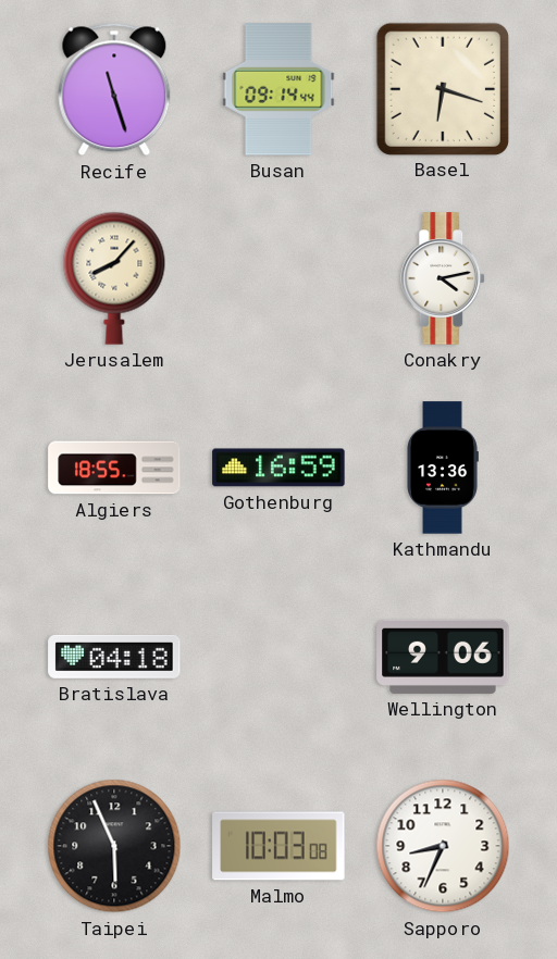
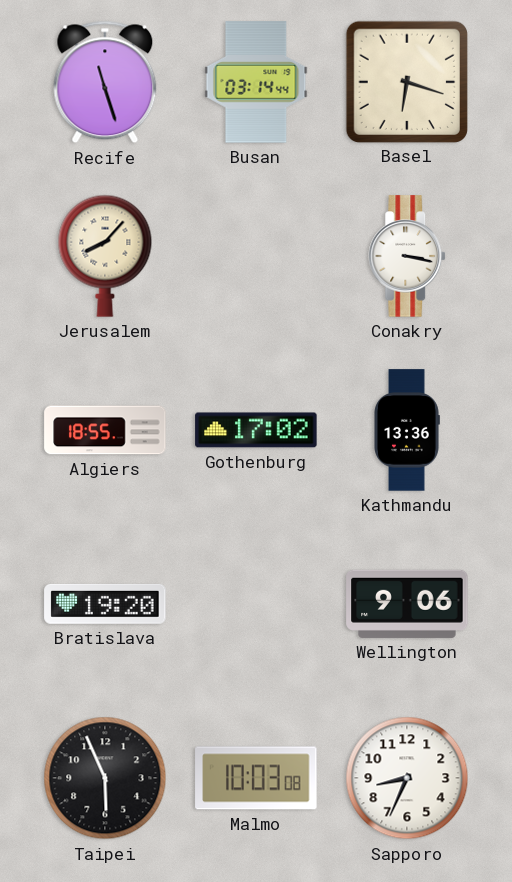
Busan: 09:14 -> 03:14 (256, 82)
Conakry: 4:13 -> 3:17 (408, 256)
Gothenburg: 16:59 -> 17:02 (256, 430)
Bratislava: 04:18 -> 19:20 (105, 604)
